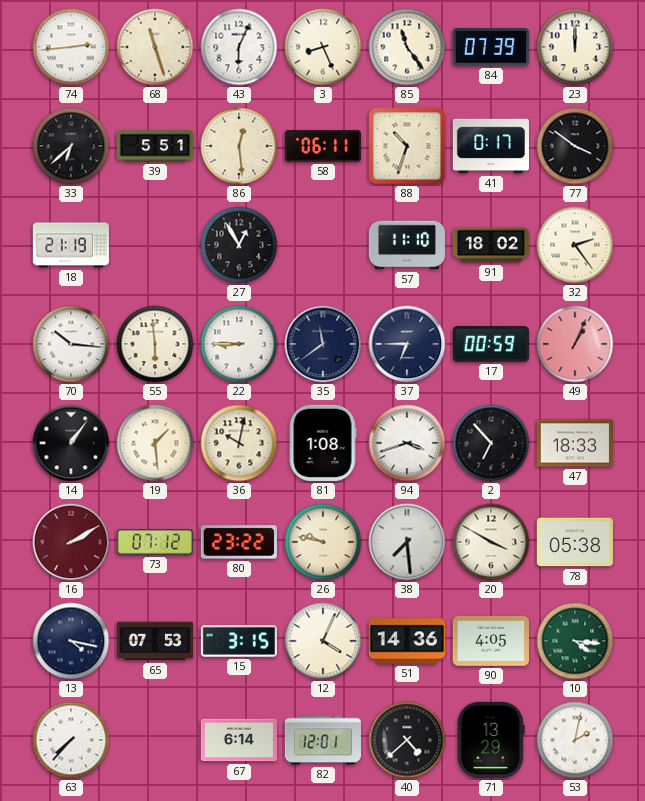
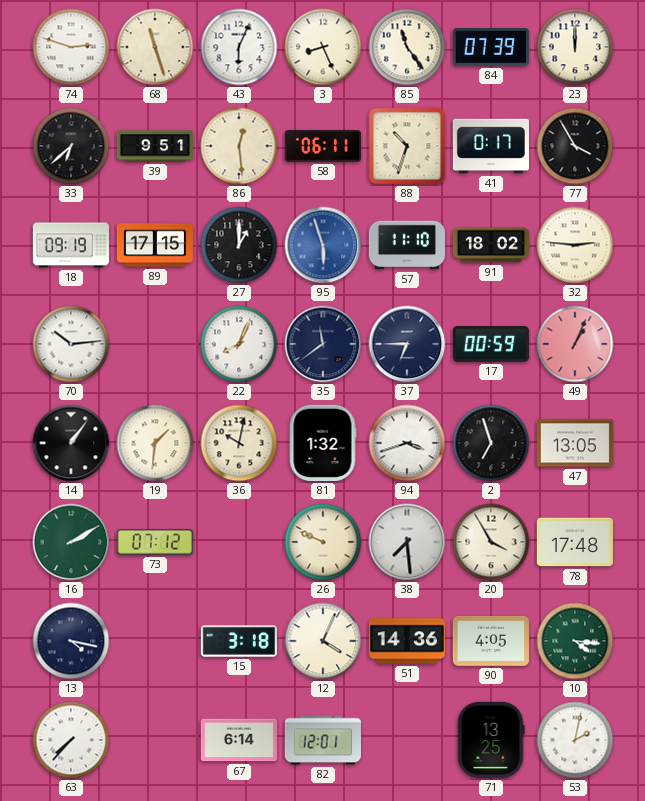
74: 2:44 -> 2:48 (71, 47)
39: 5:51 -> 9:51 (154, 146)
77: 3:51 -> 3:55 (575, 146)
18: 21:19 -> 09:19 (71, 245)
89: none -> 17:15 (155, 245)
27: 12:55 -> 1:00 (239, 245)
95: none -> 5:57 (323, 245)
32: 2:24 -> 2:46 (575, 245)
70: 10:16 -> 10:14 (71, 344)
55: 5:59 -> none (155, 344)
22: 8:45 -> 8:04 (239, 344)
19: 1:29 -> 1:31 (155, 443)
81: 1:08 -> 1:32 (323, 443)
2: 6:53 -> 6:57 (491, 443)
47: 18:33 -> 13:05 (575, 443)
16 dial: burgundy -> green (71, 542)
80: 23:22 -> none (239, 542)
26: 9:47 -> 9:49 (323, 542)
20: 3:50 -> 3:55 (491, 542)
78: 05:38 -> 17:48 (575, 542)
65: 07:53 -> none (155, 641)
15: 3:15 -> 3:18 (239, 641)
40: 4:38 -> none (407, 740)
71: 13:29 -> 13:25 (491, 740)
